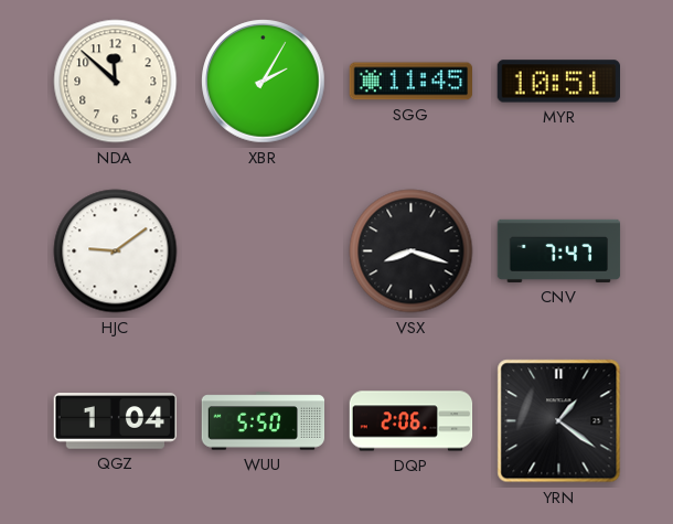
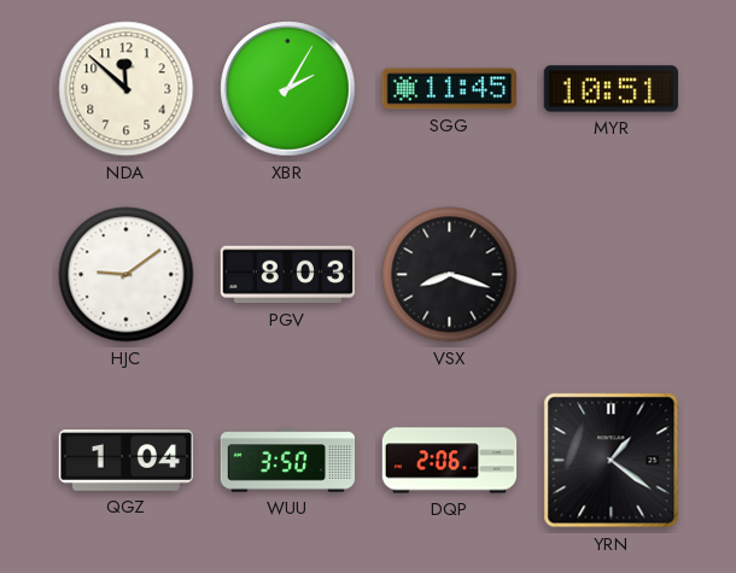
PGV: none -> 8:03 (287, 275)
CNV: 7:47 -> none (559, 250)
WUU: 5:50 -> 3:50 (288, 461)
